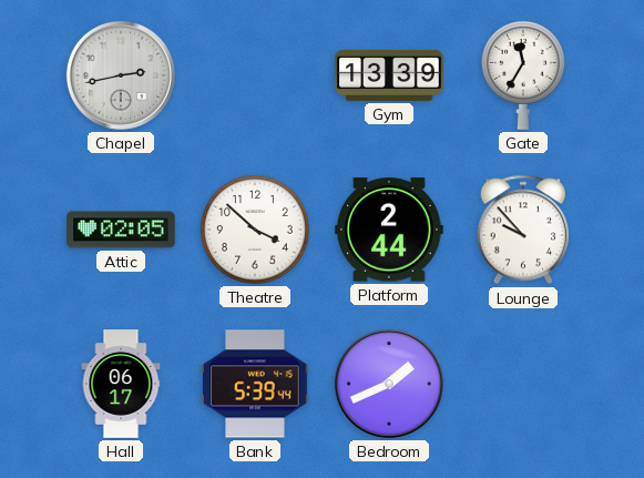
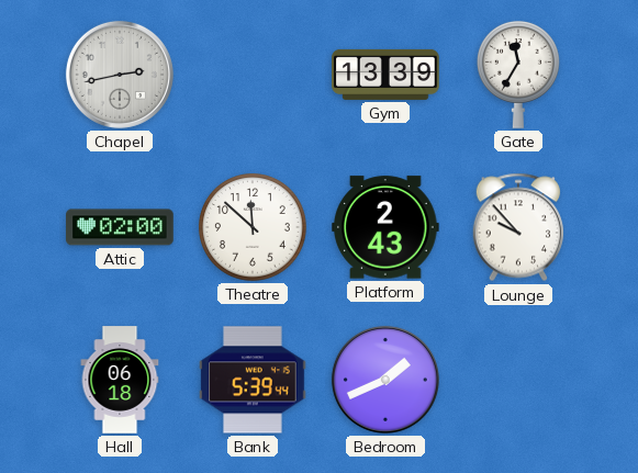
Attic: 02:05 -> 02:00 (120, 227)
Theatre: 3:52 -> 11:52 (254, 228)
Platform: 2:44 -> 2:43 (385, 227)
Hall: 06:17 -> 06:18 (120, 380)
